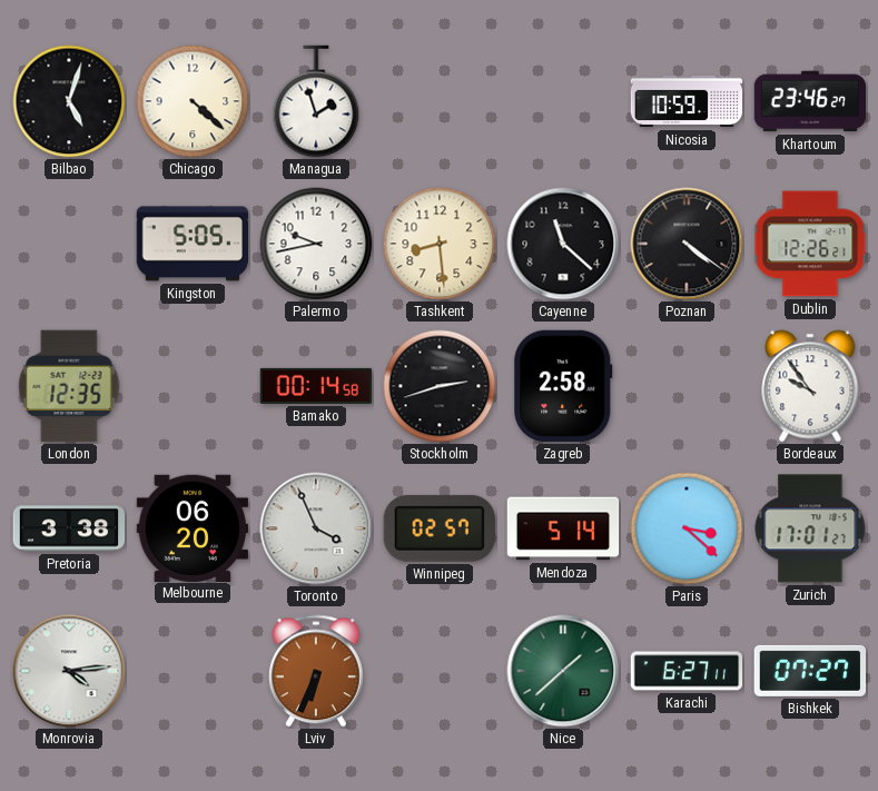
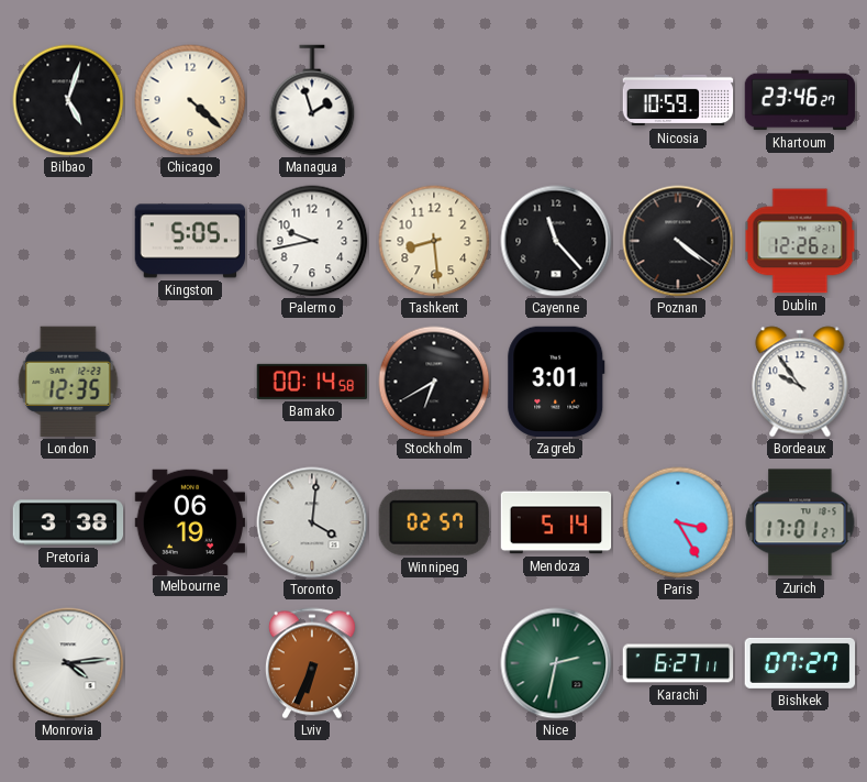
Cayenne: 11:22 -> 11:23 (556, 241)
Stockholm: 2:42 -> 6:40 (434, 382)
Zagreb: 2:58 -> 3:01 (556, 382)
Melbourne: 06:20 -> 06:19 (190, 521)
Toronto: 3:56 -> 4:01 (312, 522)
Paris: 3:22 -> 3:25 (678, 522)
Nice: 1:38 -> 2:32 (556, 663)
